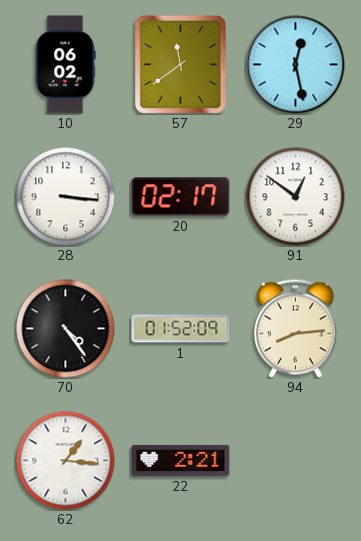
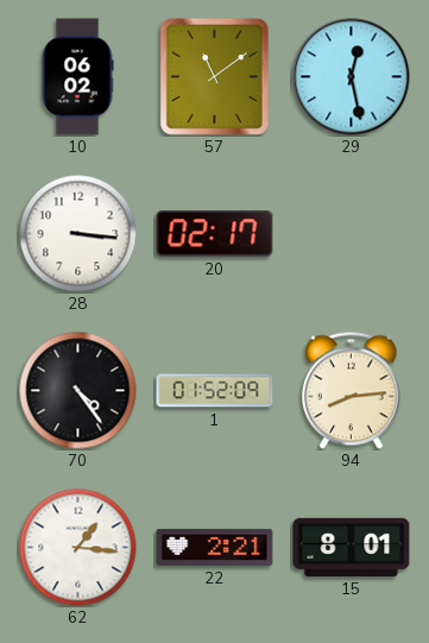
57: 11:39 -> 11:09 (214, 76)
91: 12:51 -> none (296, 197)
15: none -> 8:01 (352, 547)
